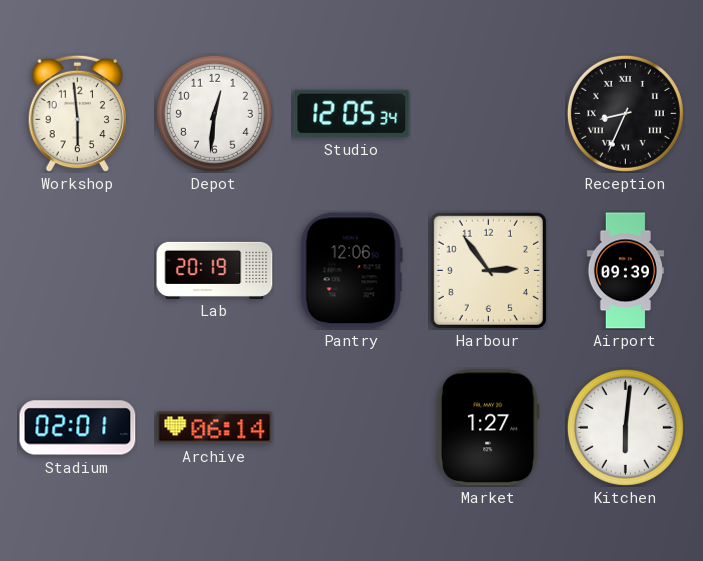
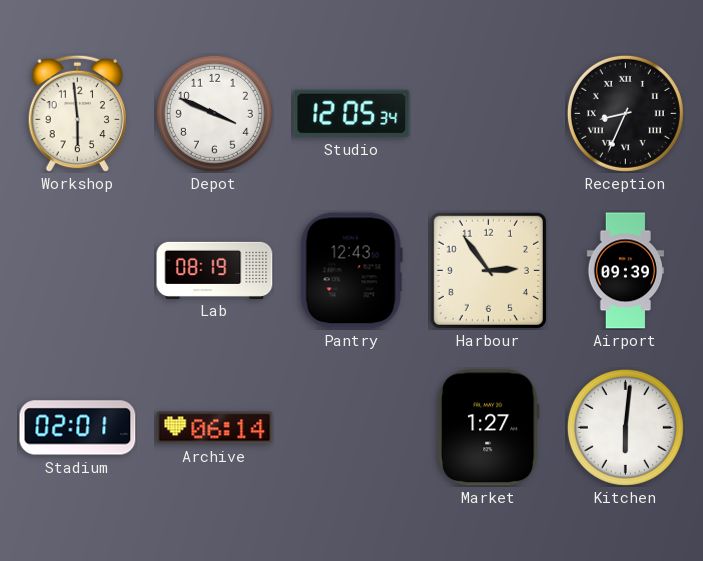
Depot: 12:31 -> 3:49 (214, 113)
Lab: 20:19 -> 08:19 (215, 270)
Pantry: 12:06 -> 12:43 (351, 271)
